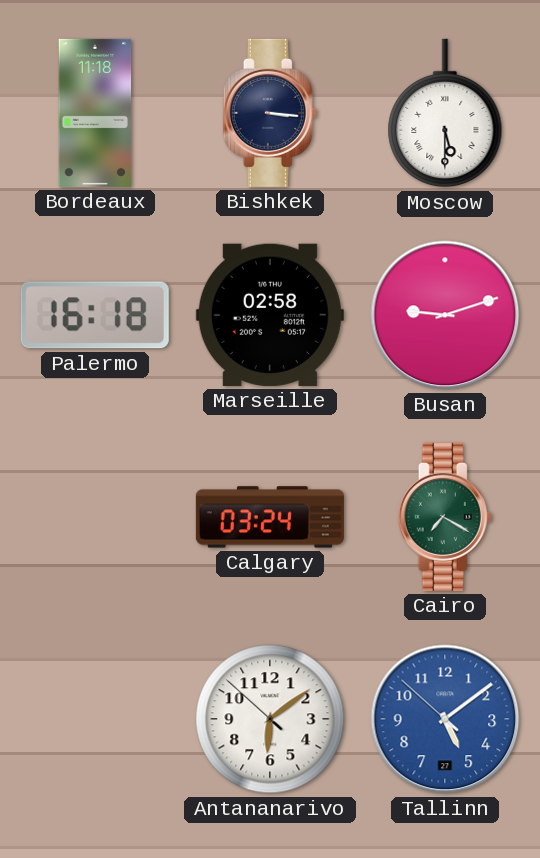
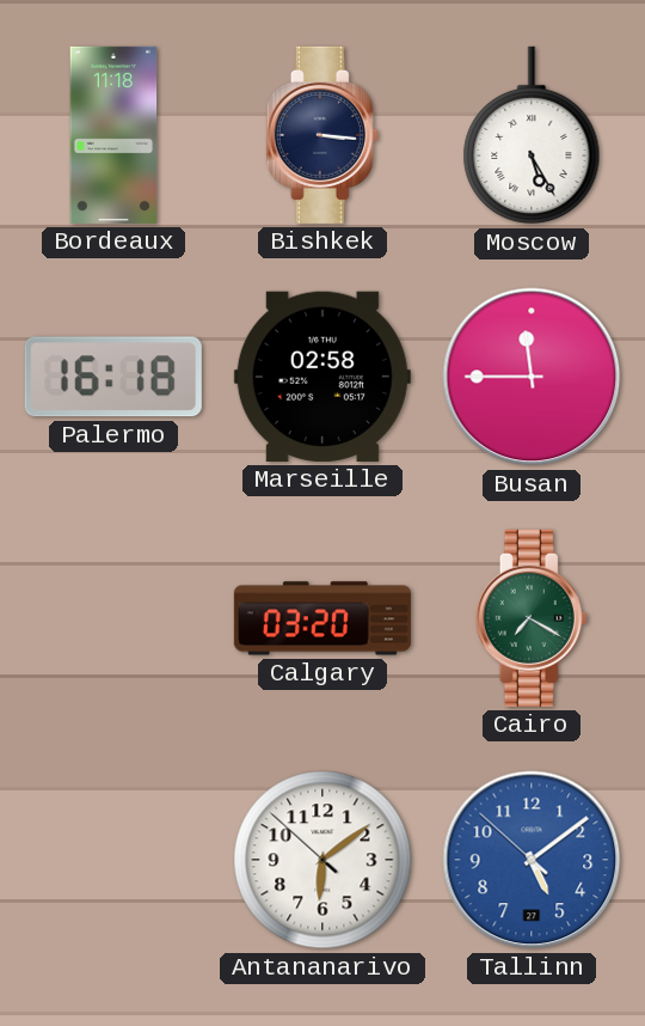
Moscow: 5:30 -> 5:25 (532, 135)
Busan: 9:12 -> 11:45 (532, 377)
Calgary: 03:24 -> 03:20 (322, 618)
